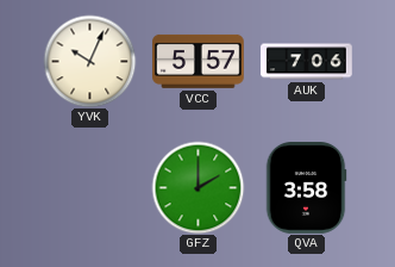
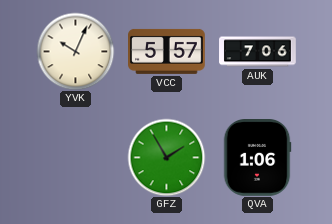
GFZ: 2:00 -> 1:55 (166, 157)
QVA: 3:58 -> 1:06 (257, 158)
